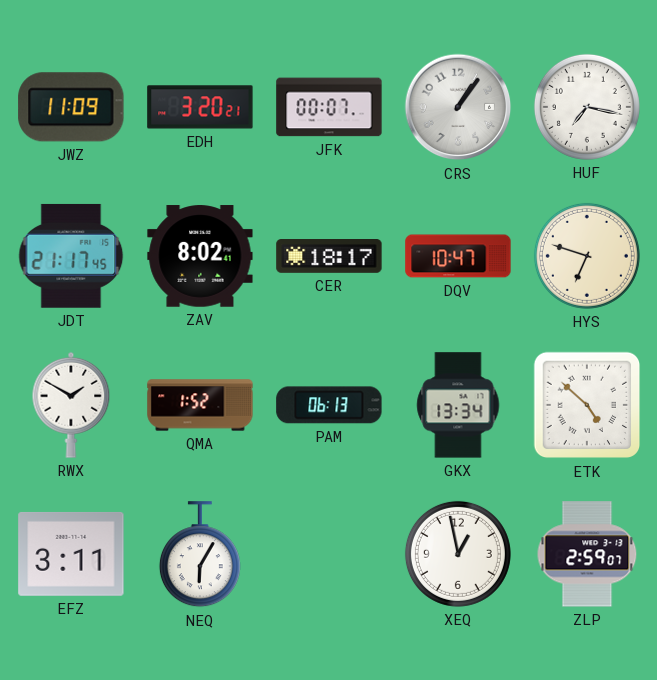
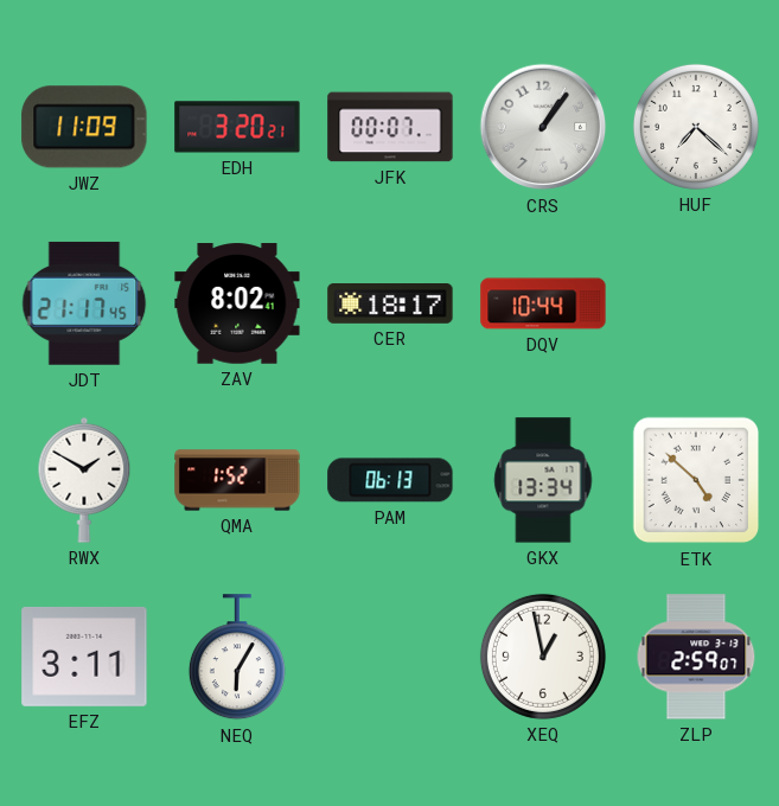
HUF: 7:17 -> 7:22 (696, 127)
DQV: 10:47 -> 10:44 (543, 303)
HYS: 6:48 -> none (587, 256)
